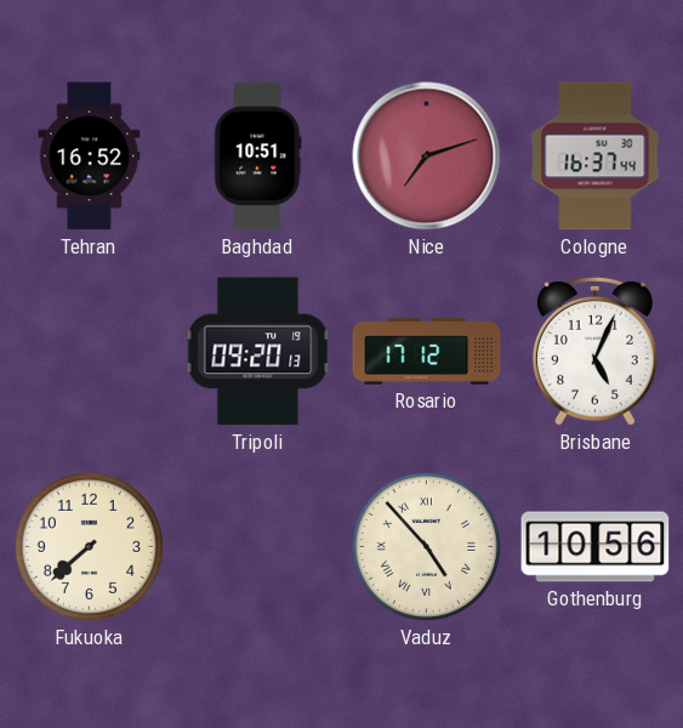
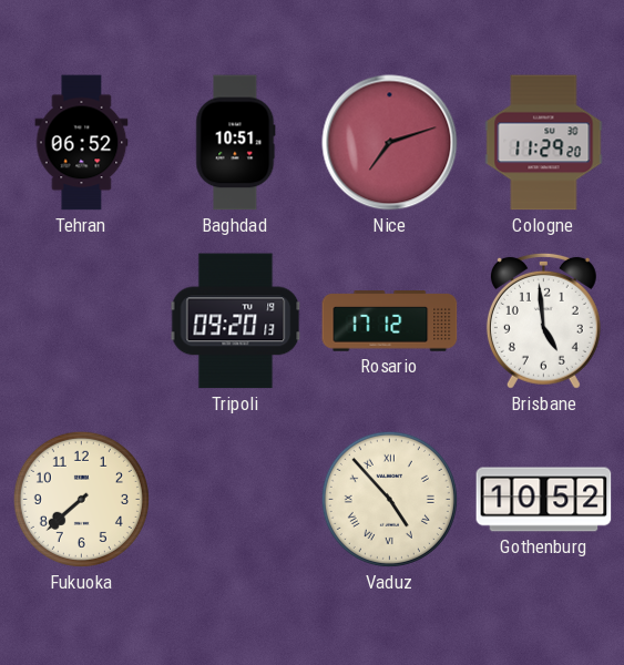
Tehran: 16:52 -> 06:52 (82, 143)
Cologne: 16:37 -> 11:29 (544, 143)
Brisbane: 5:04 -> 4:59 (543, 320)
Gothenburg: 10:56 -> 10:52 (544, 500)
